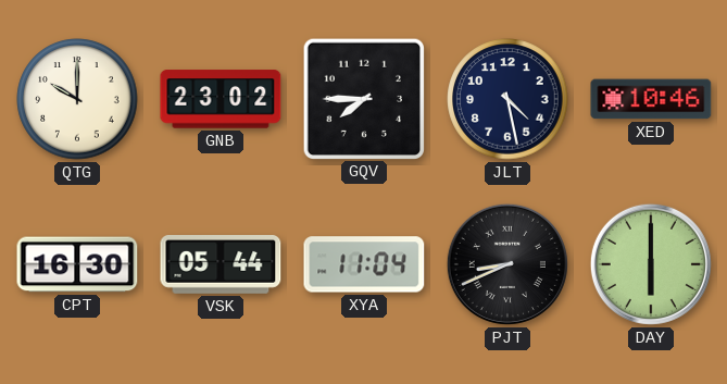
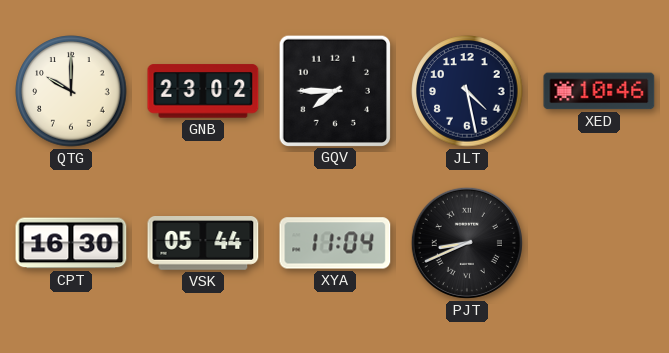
DAY: 6:00 -> none (651, 264)
